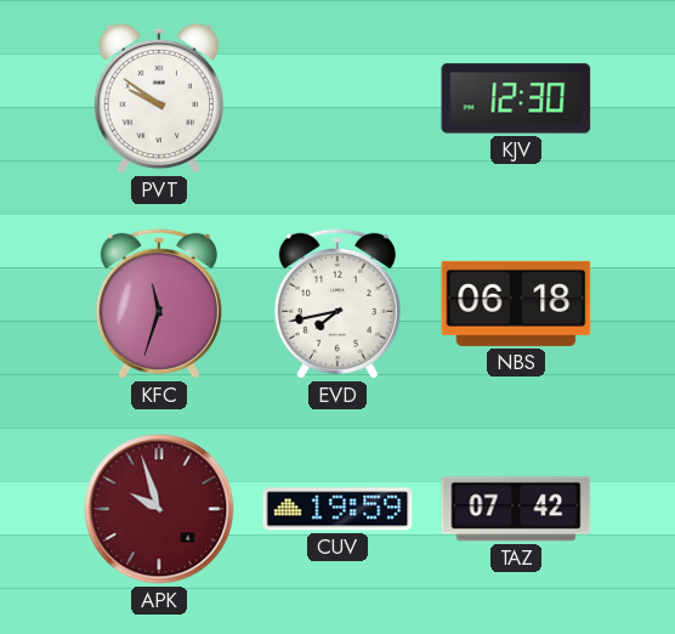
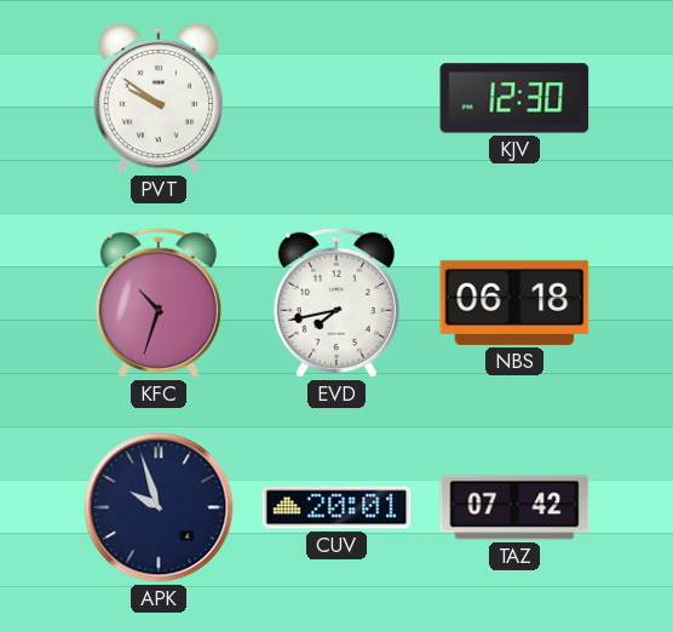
KFC: 11:33 -> 10:33 (159, 303)
APK dial: burgundy -> navy (159, 507)
CUV: 19:59 -> 20:01 (336, 507)
